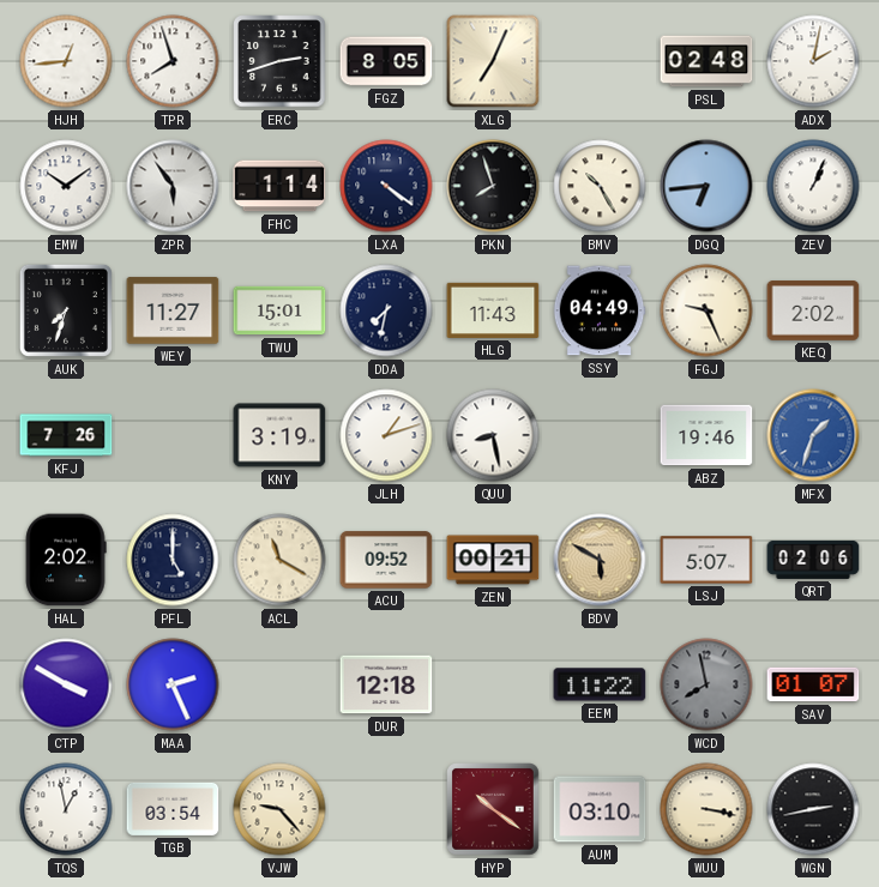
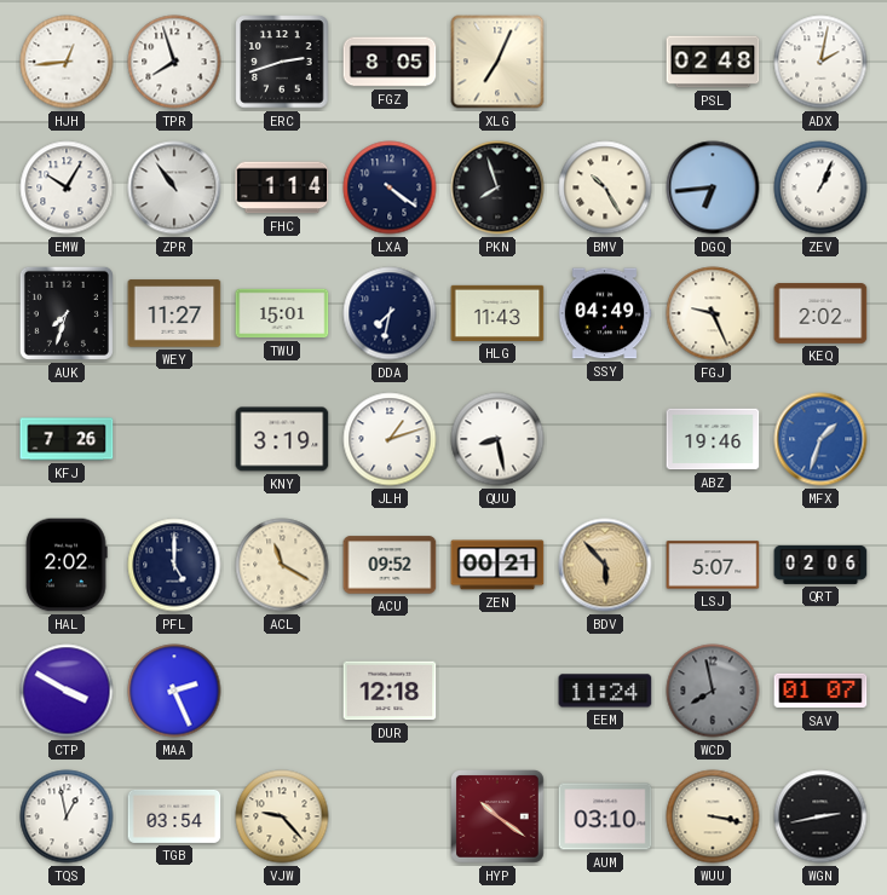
EMW: 10:09 -> 10:05 (67, 187)
ZPR: 5:54 -> 10:54 (174, 187)
BDV: 5:50 -> 5:53 (605, 565)
EEM: 11:22 -> 11:24 (605, 691)
